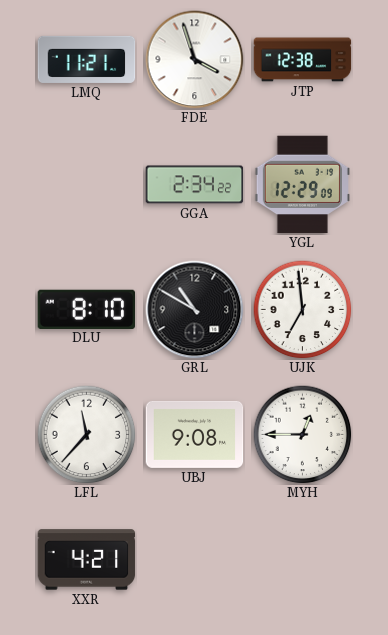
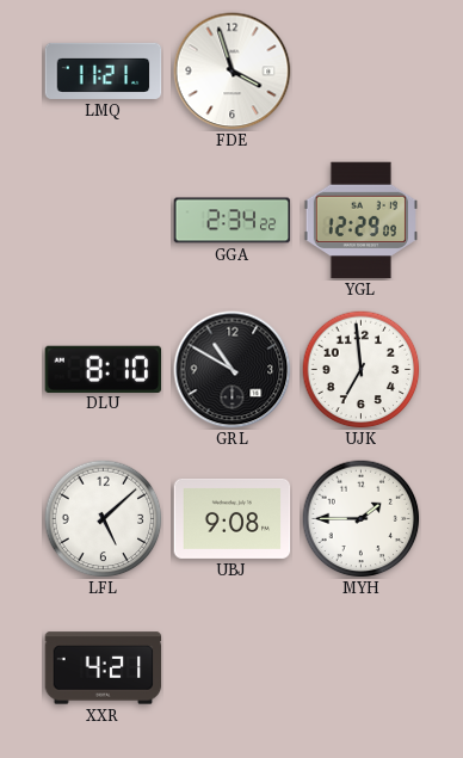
JTP: 12:38 -> none (303, 60)
LFL: 11:37 -> 5:08 (104, 519)
MYH: 12:45 -> 1:45 (362, 519)
